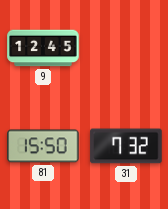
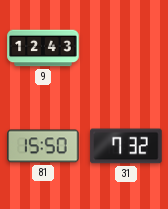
9: 12:45 -> 12:43 (43, 48)
